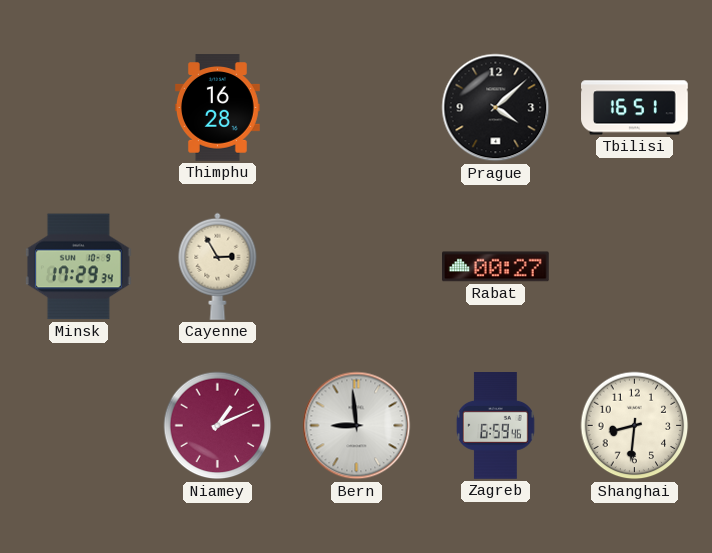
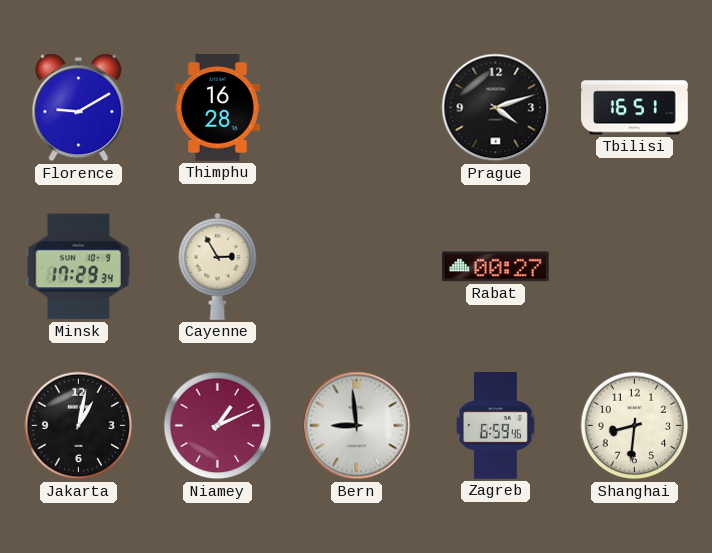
Florence: none -> 9:10 (79, 108)
Prague: 4:08 -> 4:12 (496, 108)
Jakarta: none -> 1:02 (79, 426)
